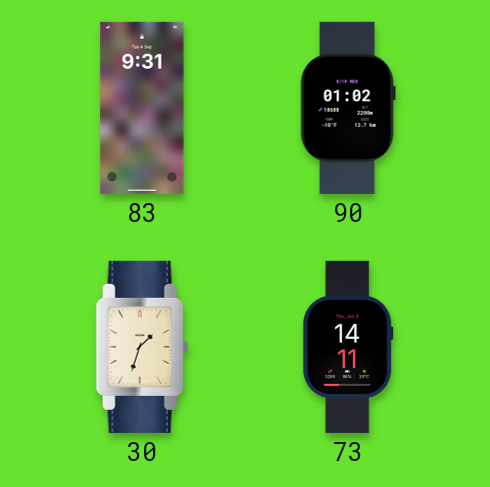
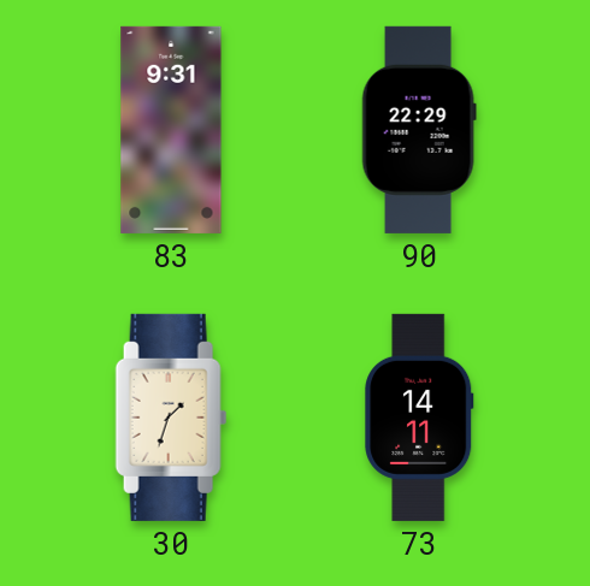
90: 01:02 -> 22:29 (419, 130)
